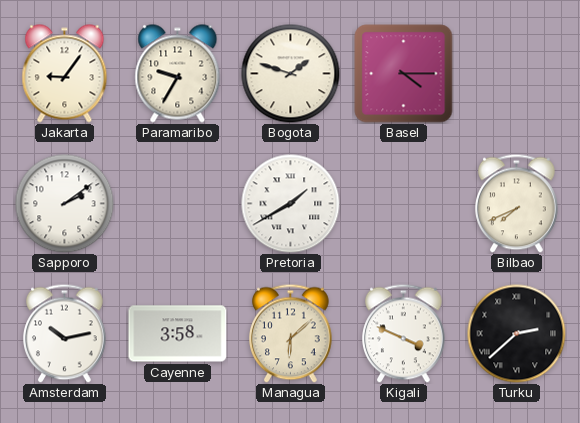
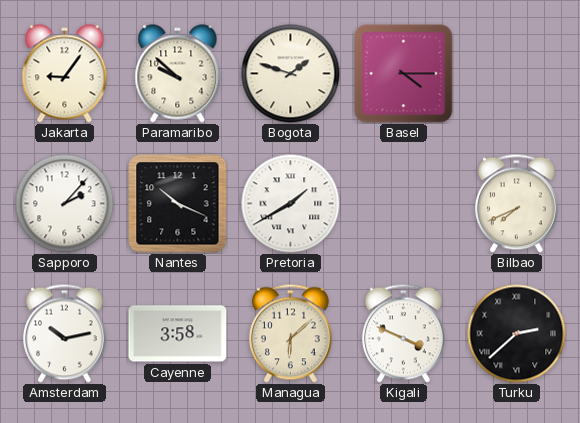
Paramaribo: 9:35 -> 9:52 (178, 74)
Sapporo: 2:09 -> 2:07 (65, 204)
Nantes: none -> 10:19 (178, 204)
